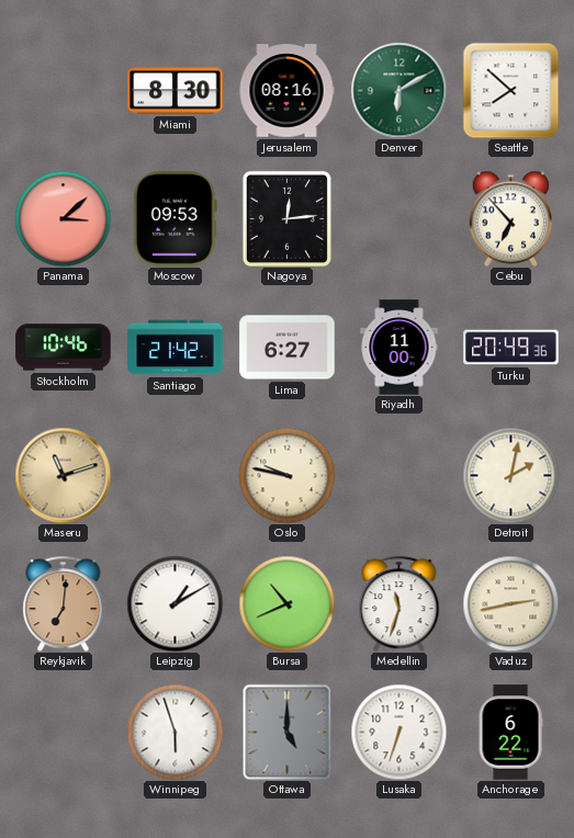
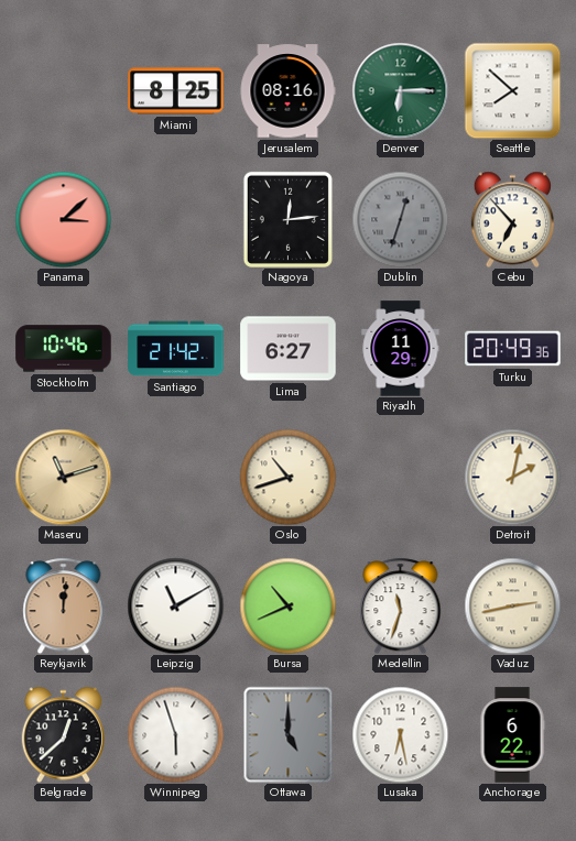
Miami: 8:30 -> 8:25 (176, 91)
Denver: 6:10 -> 6:15 (400, 90)
Moscow: 09:53 -> none (175, 219)
Dublin: none -> 12:33 (400, 219)
Riyadh: 11:00 -> 11:29 (401, 349)
Oslo: 9:47 -> 10:42 (287, 477)
Reykjavik: 7:01 -> 12:01 (64, 605)
Leipzig: 1:10 -> 11:10 (175, 605)
Belgrade: none -> 12:38 (64, 734)
Lusaka: 6:33 -> 6:28 (400, 734)
